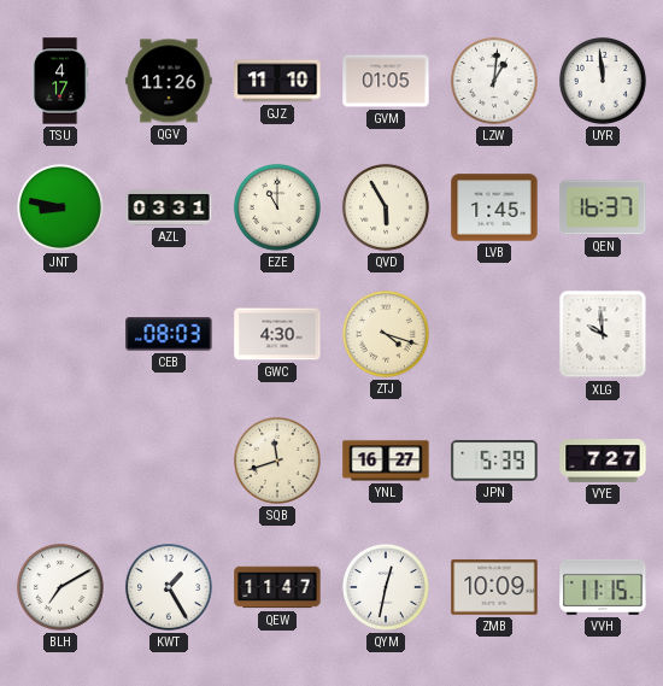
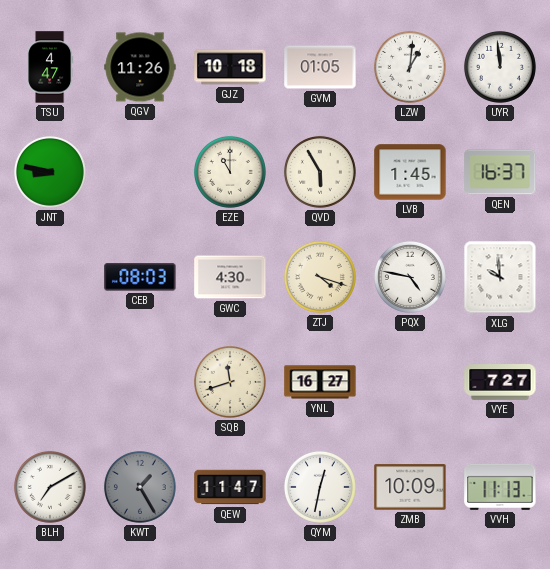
TSU: 4:17 -> 4:47 (50, 67)
GJZ: 11:10 -> 10:18 (230, 67)
AZL: 03:31 -> none (169, 207)
PQX: none -> 4:47 (410, 277)
JPN: 5:39 -> none (494, 461)
KWT dial: white -> grey (140, 487)
VVH: 11:15 -> 11:13 (500, 487)
